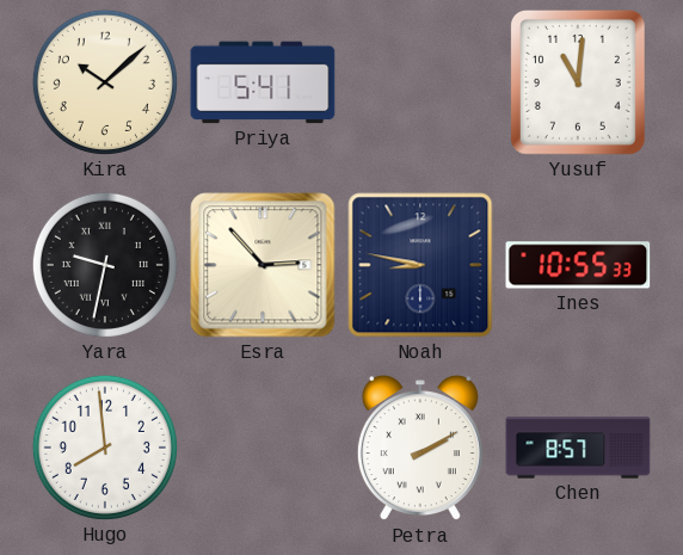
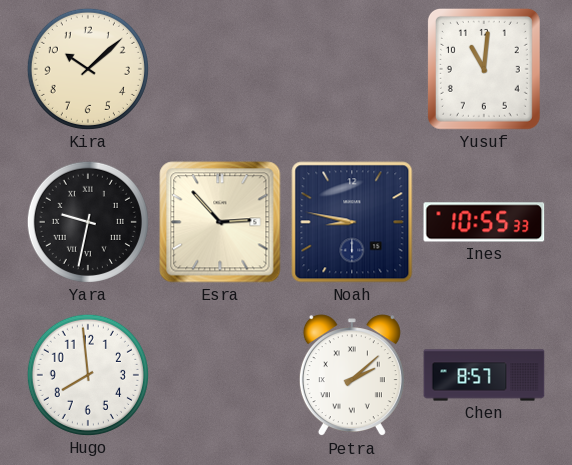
Priya: 5:41 -> none (263, 82)
Petra: 2:10 -> 2:08 (352, 376)
